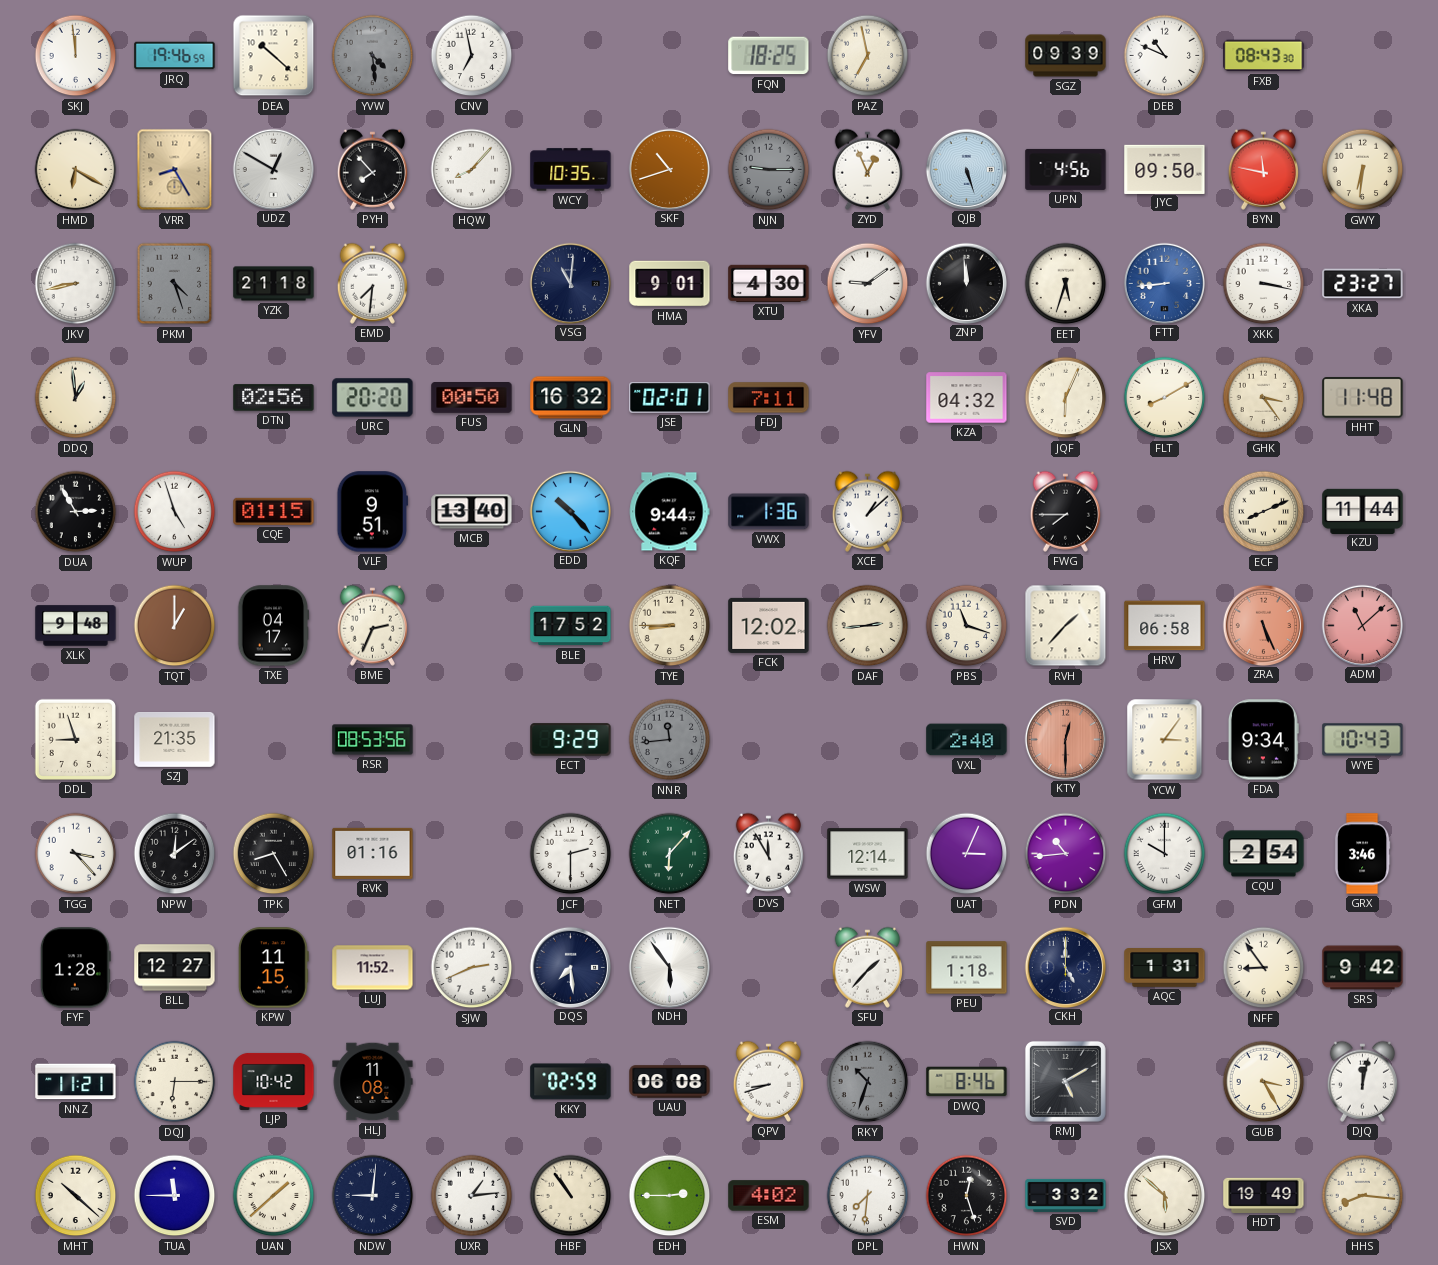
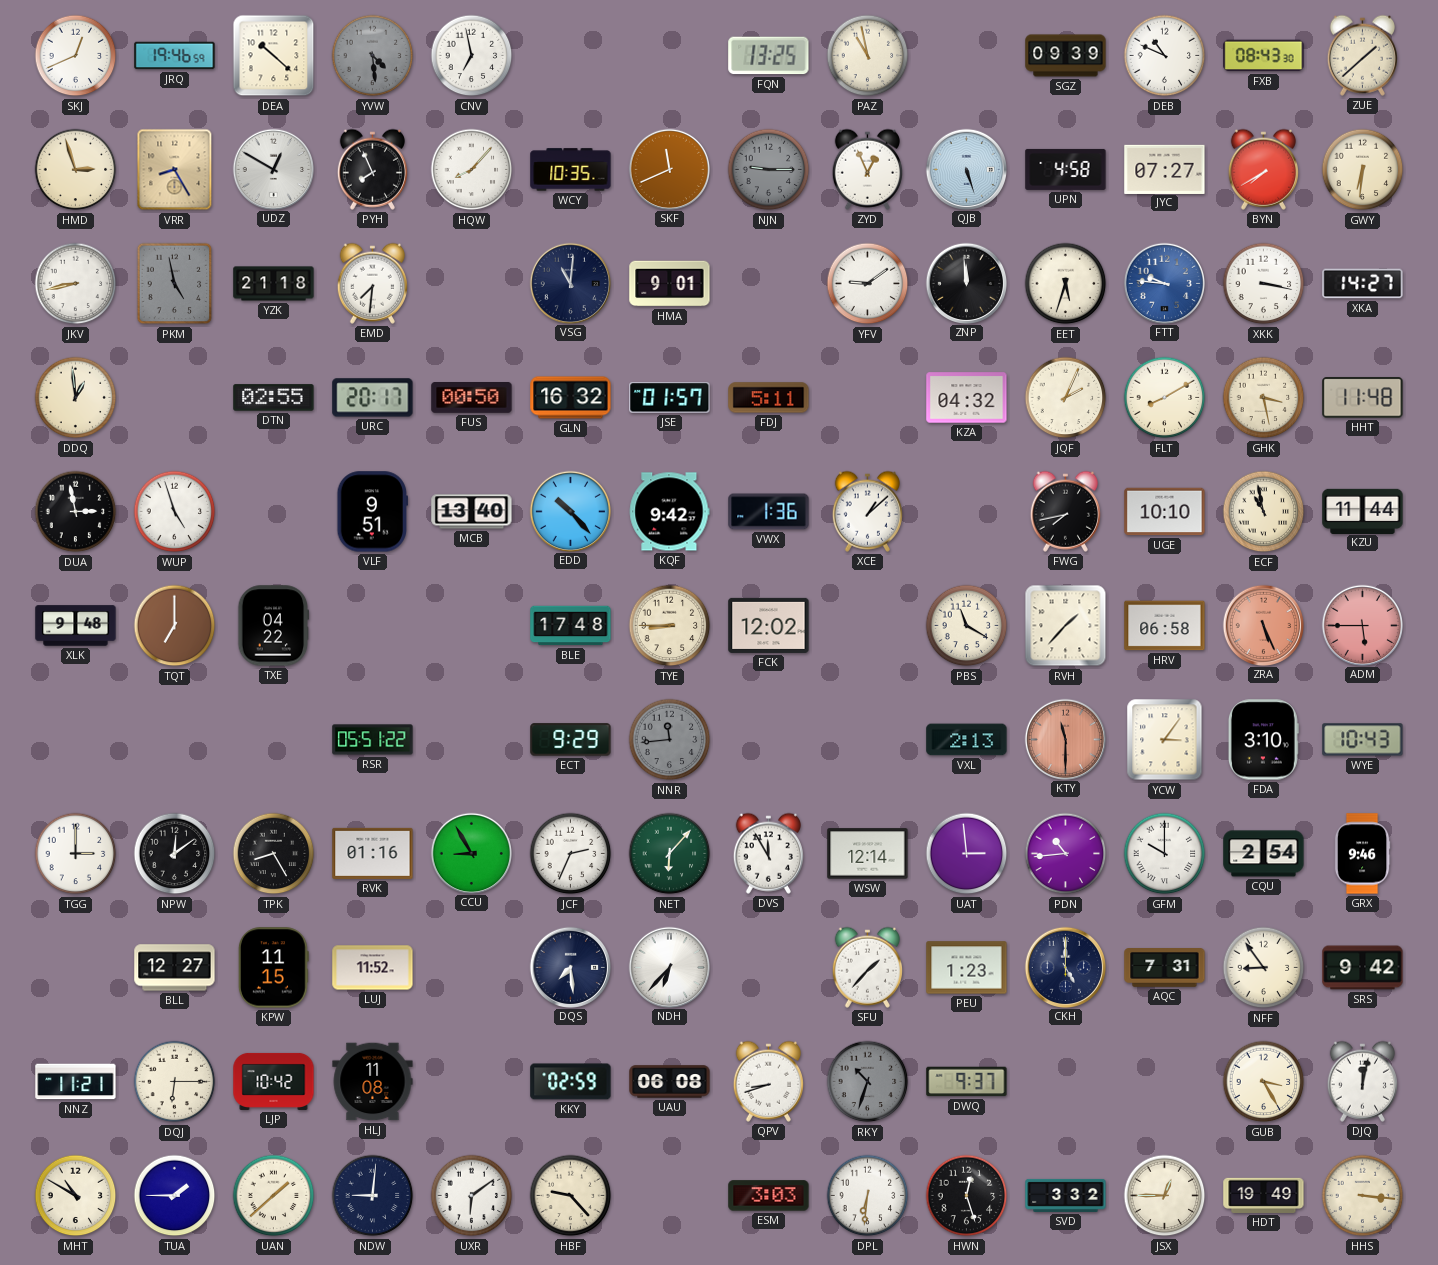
SKJ: 11:59 -> 12:41 (76, 56)
FQN: 18:25 -> 13:25 (769, 56)
PAZ: 6:58 -> 10:58 (868, 56)
ZUE: none -> 1:38 (1362, 55)
HMD: 6:20 -> 2:57 (76, 170)
PYH: 7:53 -> 7:56 (372, 169)
SKF: 10:42 -> 11:41 (669, 169)
UPN: 4:56 -> 4:58 (1066, 169)
JYC: 09:50 -> 07:27 (1165, 169)
BYN: 11:47 -> 7:40 (1263, 169)
PKM: 4:27 -> 4:58 (175, 284)
XTU: 4:30 -> none (769, 283)
FTT: 8:44 -> 9:46 (1164, 283)
XKA: 23:27 -> 14:27 (1363, 284)
DTN: 02:56 -> 02:55 (274, 398)
URC: 20:20 -> 20:17 (373, 398)
JSE: 02:01 -> 01:57 (670, 398)
FDJ: 7:11 -> 5:11 (769, 398)
JQF: 6:04 -> 2:04 (1066, 398)
GHK: 3:24 -> 3:28 (1264, 398)
DUA: 2:55 -> 2:58 (76, 512)
CQE: 01:15 -> none (274, 511)
KQF: 9:44 -> 9:42 (670, 512)
FWG: 7:45 -> 7:43 (1065, 511)
UGE: none -> 10:10 (1165, 512)
ECF: 8:11 -> 10:58 (1264, 512)
TQT: 1:00 -> 7:00 (175, 626)
TXE: 04:17 -> 04:22 (274, 626)
BME: 2:34 -> none (372, 625)
BLE: 17:52 -> 17:48 (571, 626)
DAF: 2:44 -> none (868, 626)
PBS: 11:18 -> 11:20 (967, 626)
ADM: 11:08 -> 5:45 (1362, 625)
DDL: 8:57 -> none (75, 739)
SZJ: 21:35 -> none (175, 740)
RSR: 08:53 -> 05:51 (373, 740)
VXL: 2:40 -> 2:13 (967, 740)
KTY: 12:30 -> 11:30 (1065, 739)
FDA: 9:34 -> 3:10 (1263, 740)
TGG: 3:23 -> 3:00 (76, 854)
CCU: none -> 8:55 (471, 853)
JCF: 2:30 -> 2:34 (571, 854)
UAT: 3:04 -> 2:59 (967, 854)
GRX: 3:46 -> 9:46 (1362, 854)
FYF: 1:28 -> none (75, 968)
SJW: 2:41 -> none (472, 968)
NDH: 5:54 -> 6:37 (669, 967)
PEU: 1:18 -> 1:23 (967, 968)
AQC: 1:31 -> 7:31 (1165, 968)
DWQ: 8:46 -> 9:37 (967, 1082)
RMJ: 5:10 -> none (1065, 1081)
MHT: 10:22 -> 10:50 (76, 1196)
TUA: 11:45 -> 1:45 (175, 1196)
UXR: 1:14 -> 6:09 (472, 1196)
HBF: 10:54 -> 9:23 (571, 1196)
EDH: 2:45 -> none (670, 1196)
ESM: 4:02 -> 3:03 (769, 1196)
DPL: 7:31 -> 6:31 (868, 1196)
JSX: 5:52 -> 12:45 (1165, 1196)
HHS: 8:16 -> 3:16 (1363, 1196)
